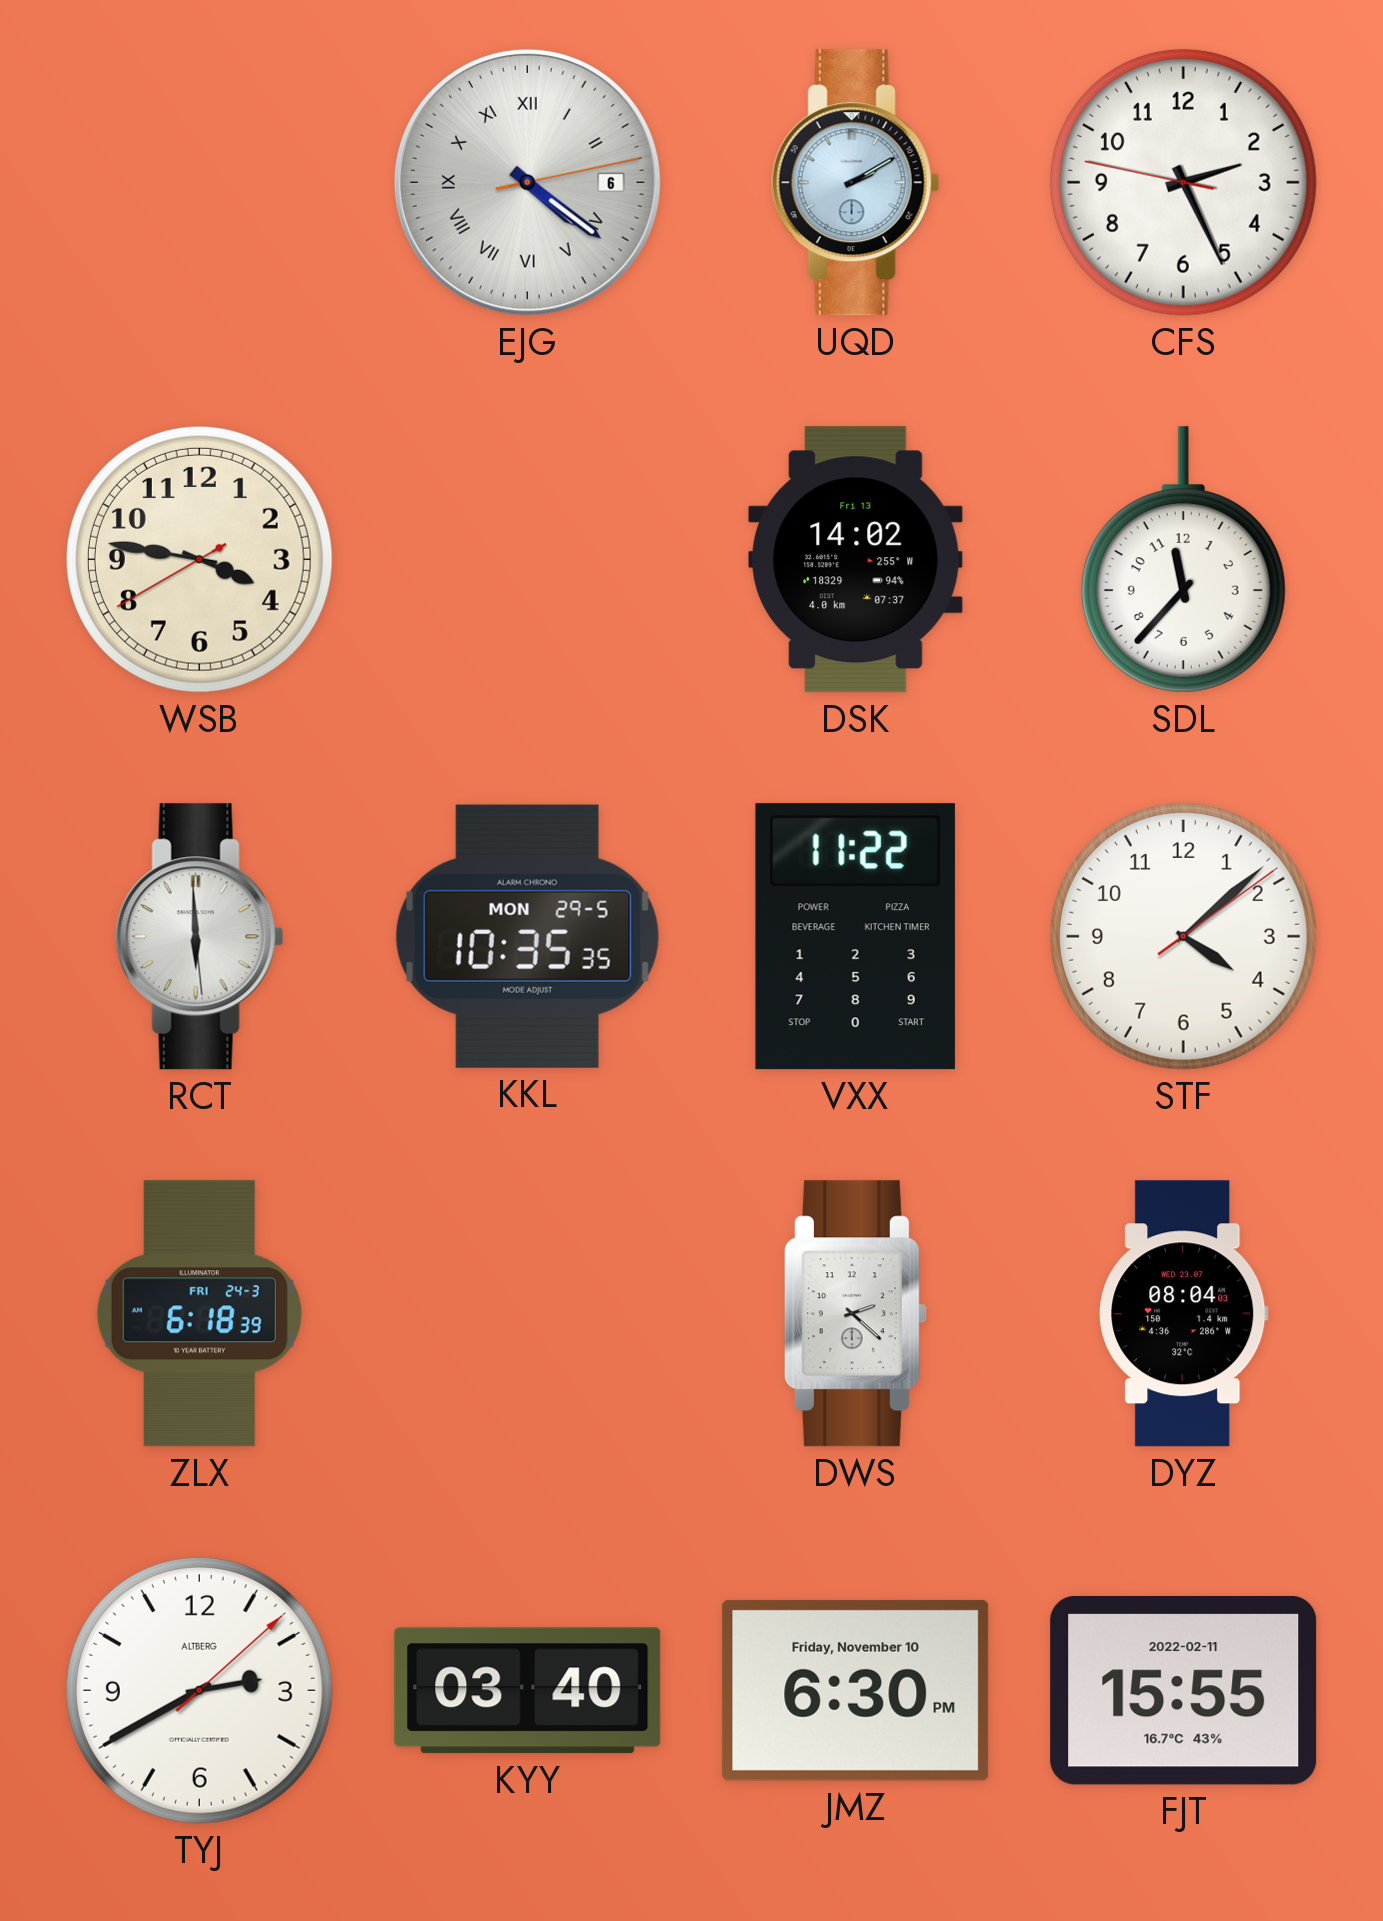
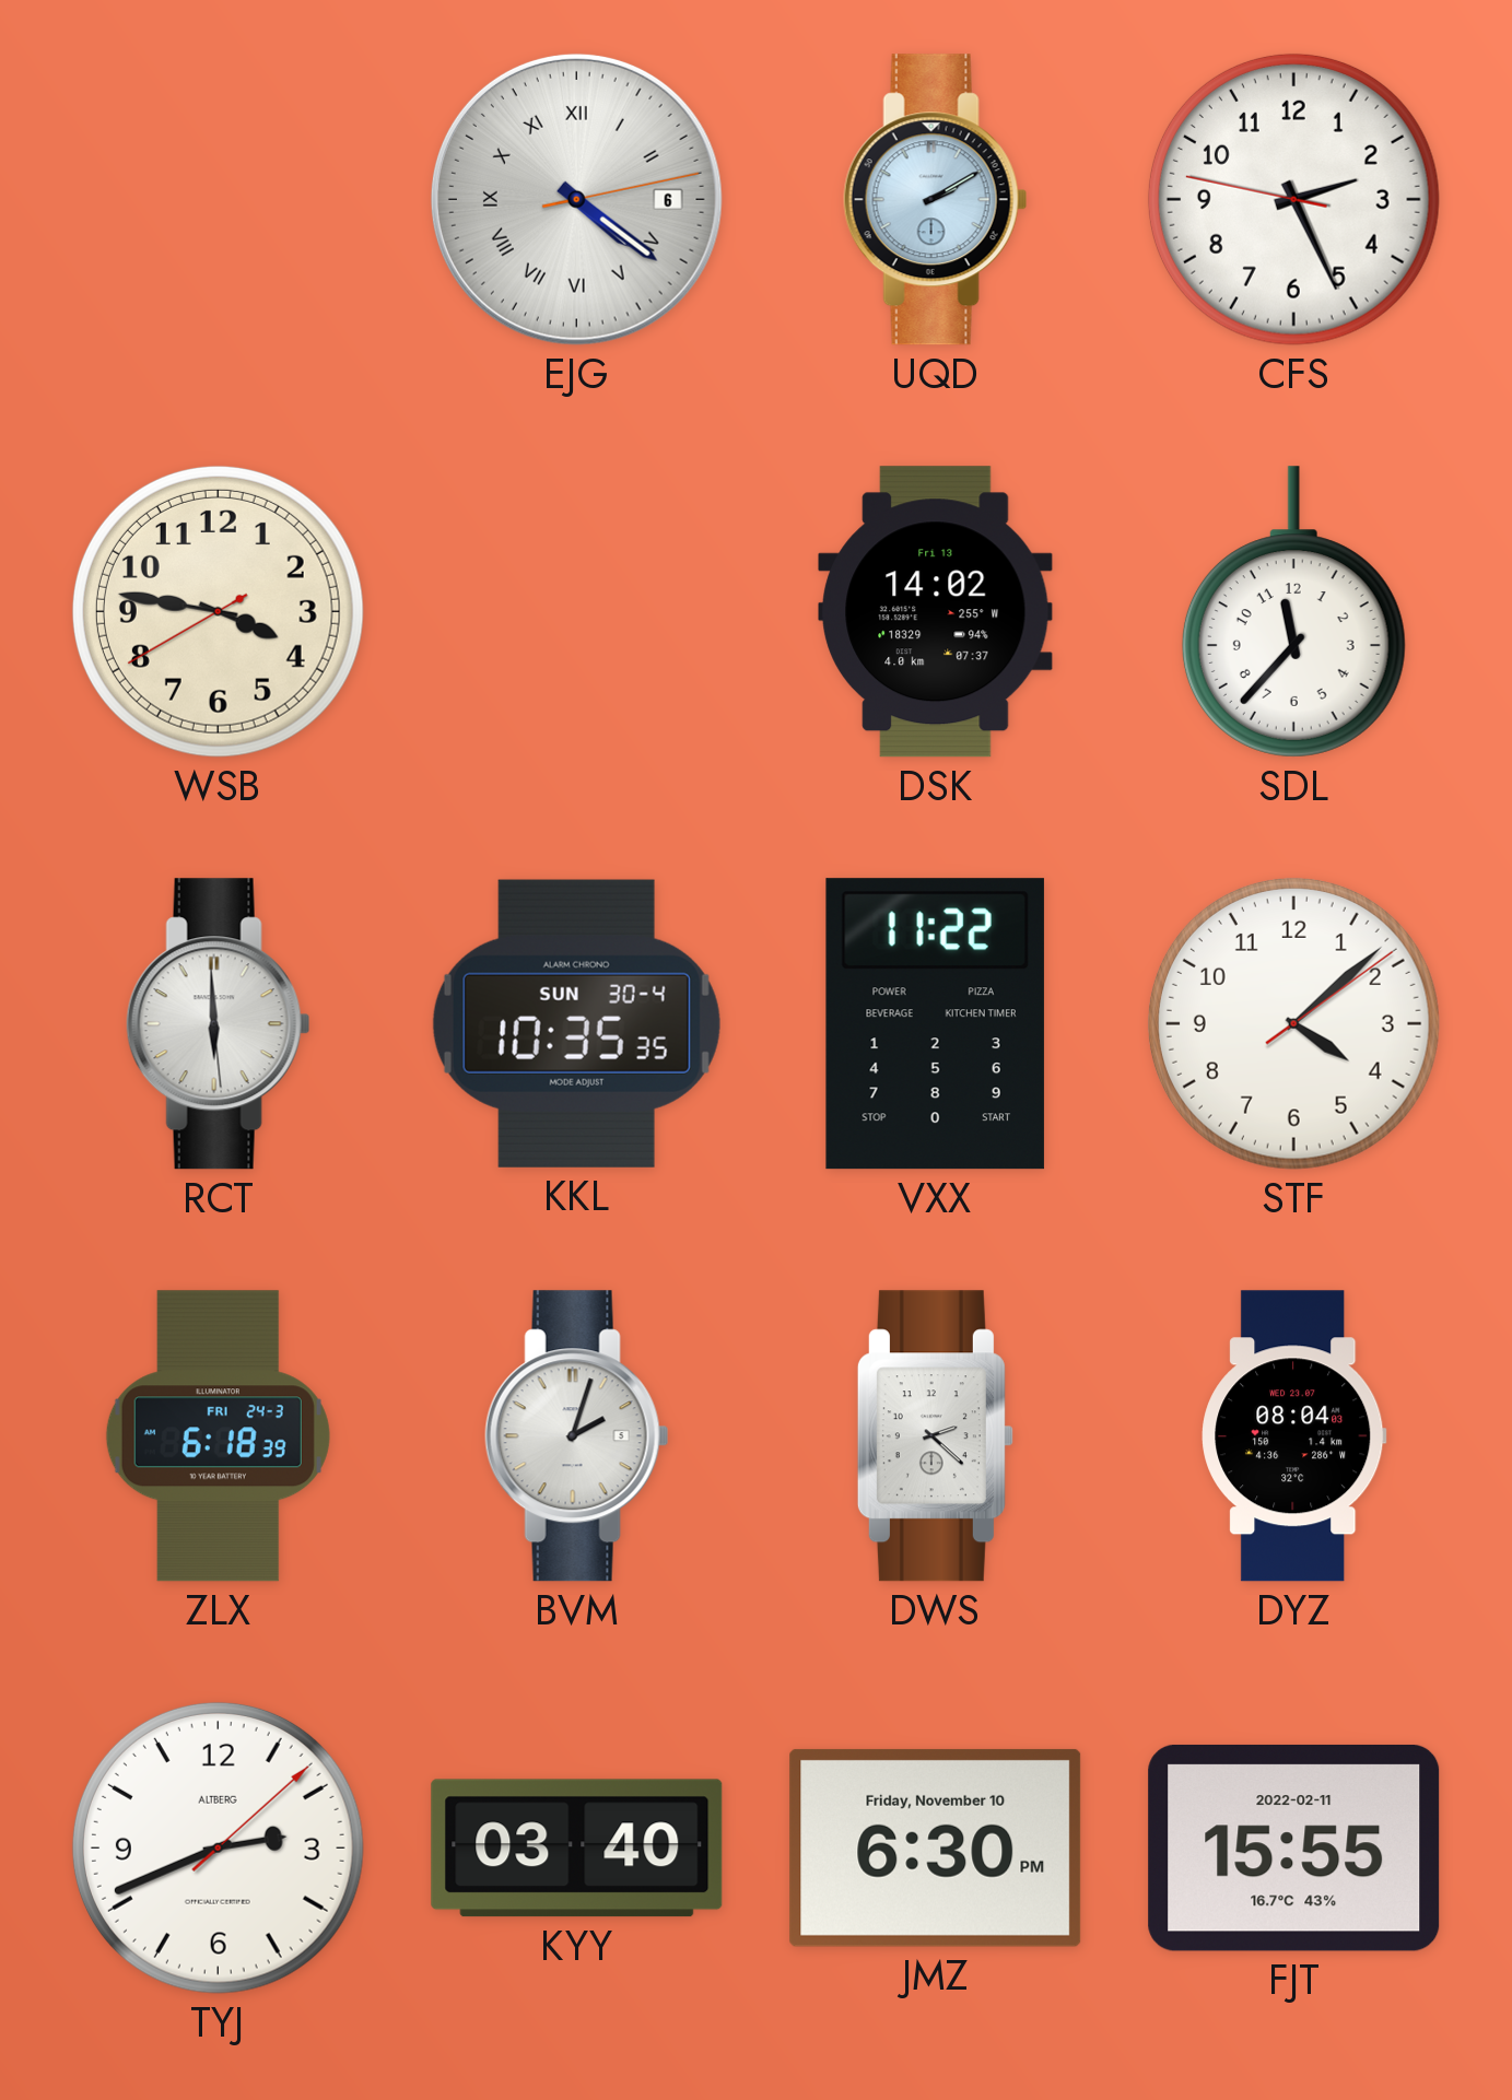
KKL date: MON 29-5 -> SUN 30-4 (576, 1023)
BVM: none -> 2:03 (576, 1436)
TYJ: 2:40 -> 2:41 (218, 1847)
